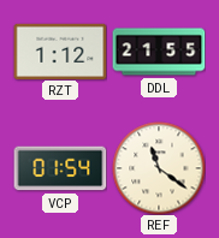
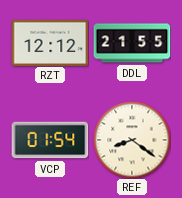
RZT: 1:12 -> 12:12 (50, 42)
REF: 11:21 -> 8:21 (132, 140)
